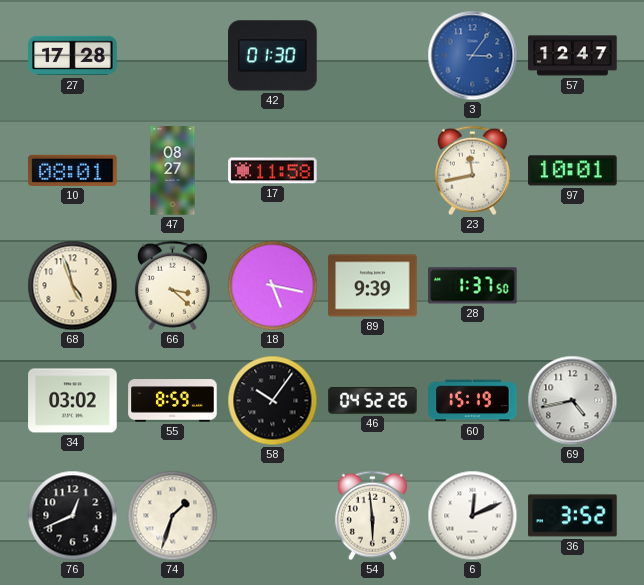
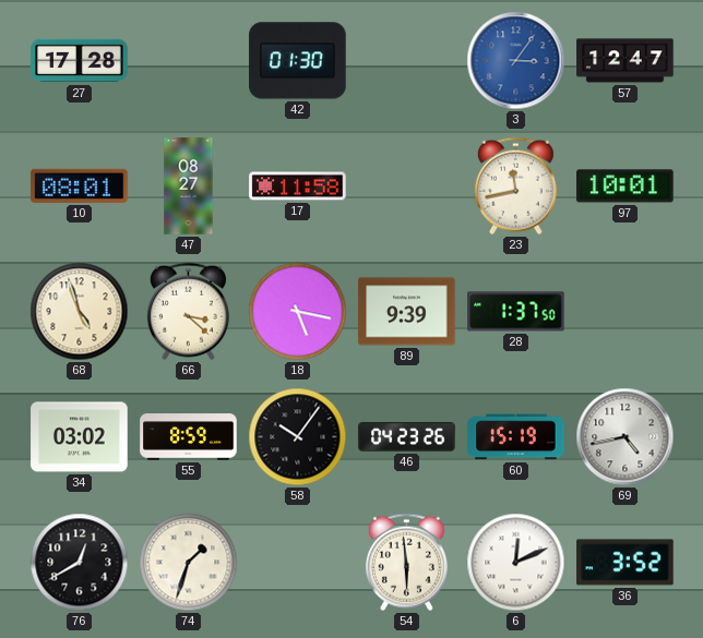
46: 04:52 -> 04:23 (407, 437)
76: 12:41 -> 12:40 (80, 563)
